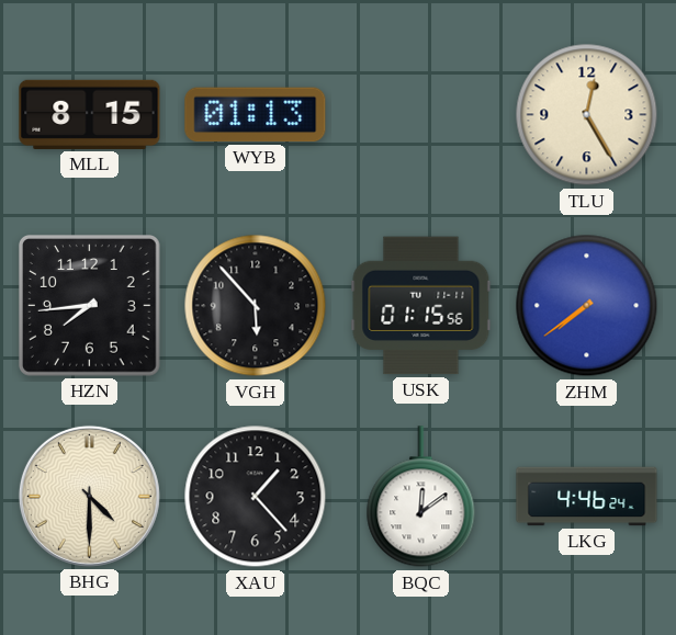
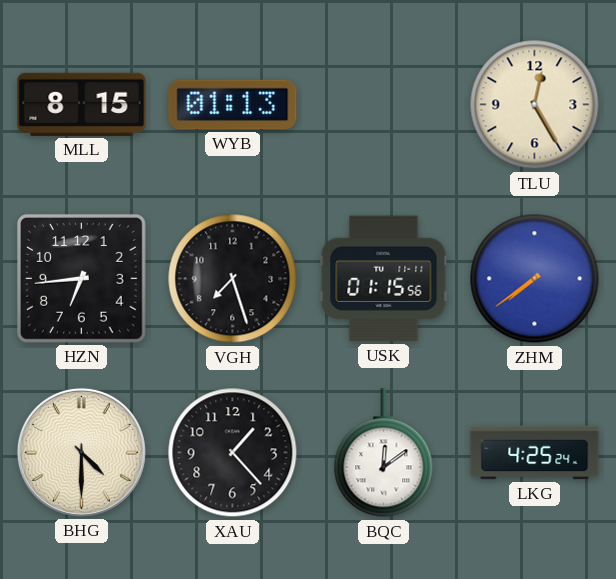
HZN: 7:44 -> 6:44 (81, 278)
VGH: 5:53 -> 7:27 (233, 279)
LKG: 4:46 -> 4:25 (535, 453)
